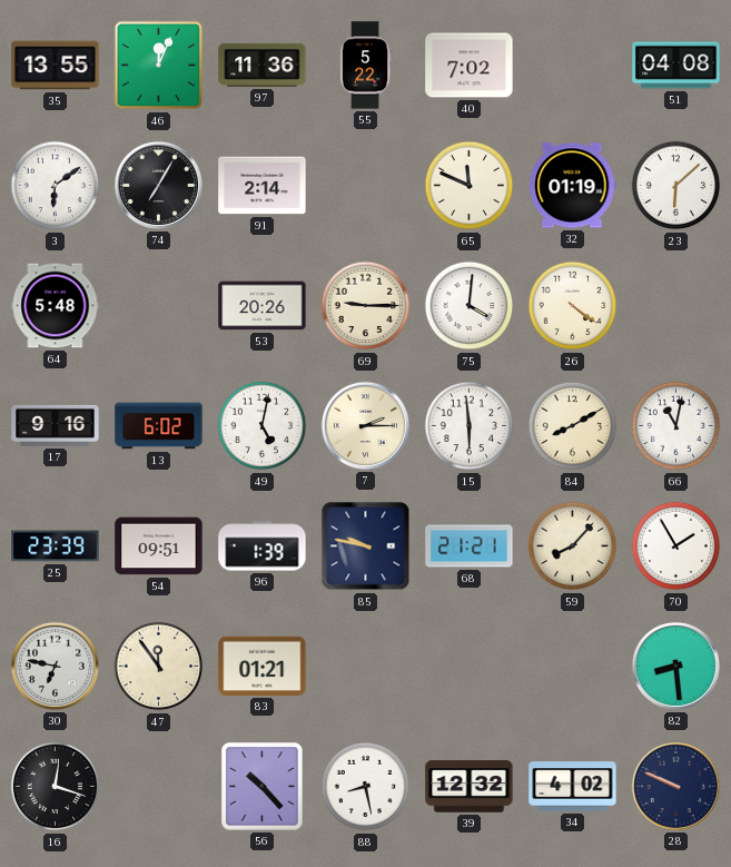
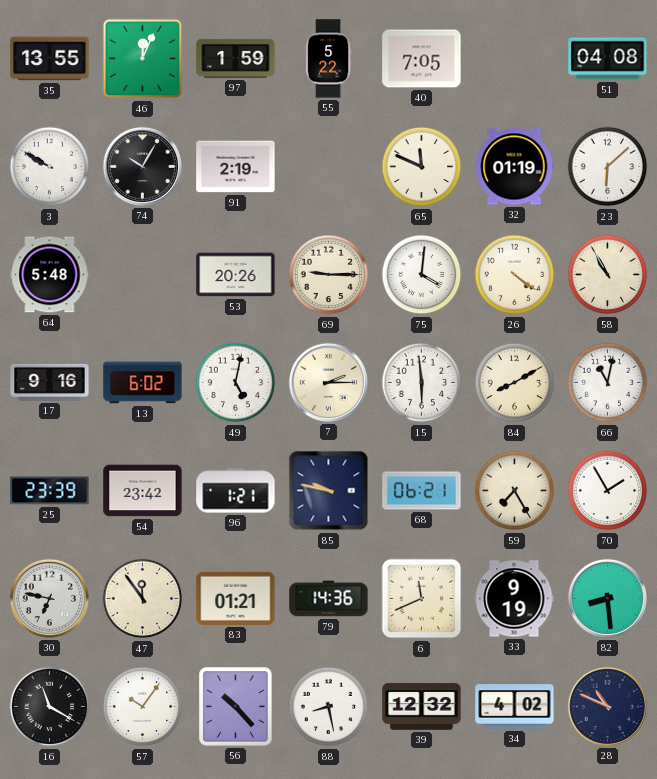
97: 11:36 -> 1:59 (236, 58)
40: 7:02 -> 7:05 (422, 59)
3: 6:09 -> 9:50 (50, 167)
74: 7:05 -> 10:05 (142, 166)
91: 2:14 -> 2:19 (236, 167)
58: none -> 10:55 (608, 275)
54: 09:51 -> 23:42 (143, 491)
96: 1:39 -> 1:21 (236, 491)
68: 21:21 -> 06:21 (422, 491)
59: 8:07 -> 7:25 (515, 491)
79: none -> 14:36 (329, 599)
6: none -> 11:41 (422, 599)
33: none -> 9:19 (514, 599)
16: 12:18 -> 11:20 (50, 707)
57: none -> 10:06 (143, 707)
28: 9:49 -> 10:49 (607, 706)
